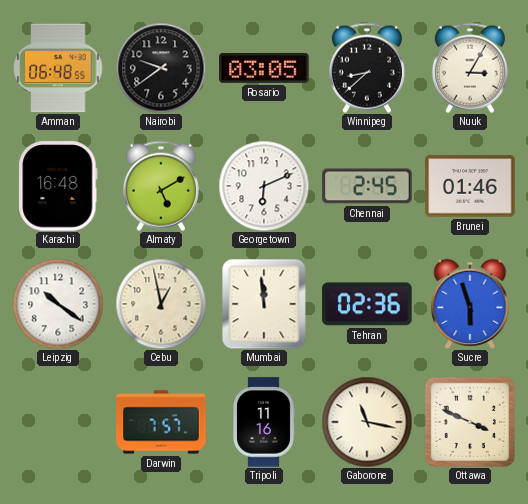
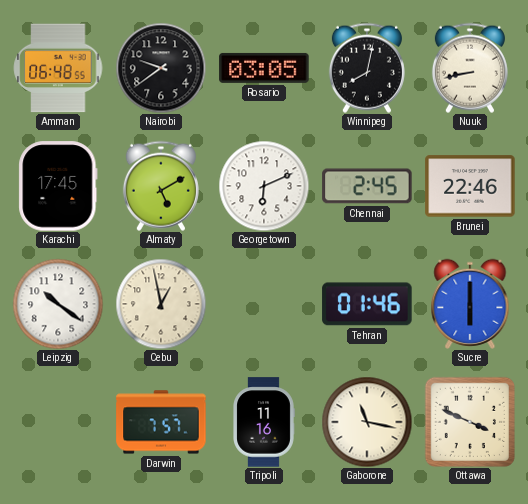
Winnipeg: 8:38 -> 8:02 (367, 68)
Nuuk: 3:05 -> 8:43 (470, 68)
Karachi: 16:48 -> 17:45 (58, 186)
Brunei: 01:46 -> 22:46 (470, 186)
Mumbai: 11:59 -> none (264, 304)
Tehran: 02:36 -> 01:46 (367, 304)
Sucre: 5:57 -> 6:00 (470, 304)
